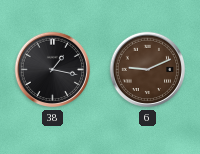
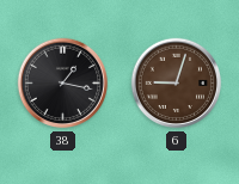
6: 9:11 -> 9:03 (177, 84)
